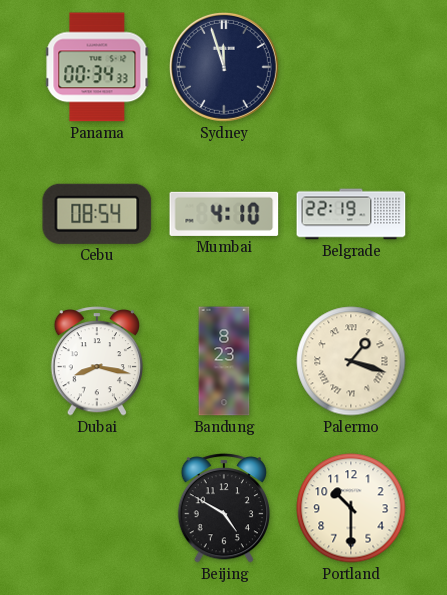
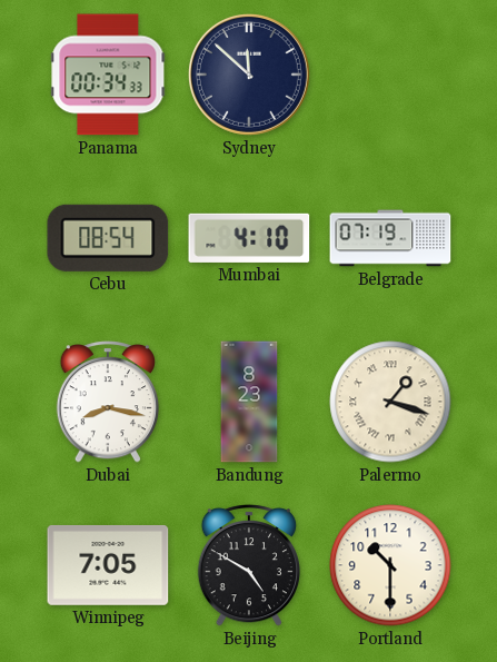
Sydney: 11:57 -> 11:52 (249, 75)
Belgrade: 22:19 -> 07:19 (390, 238)
Winnipeg: none -> 7:05 (108, 565)
